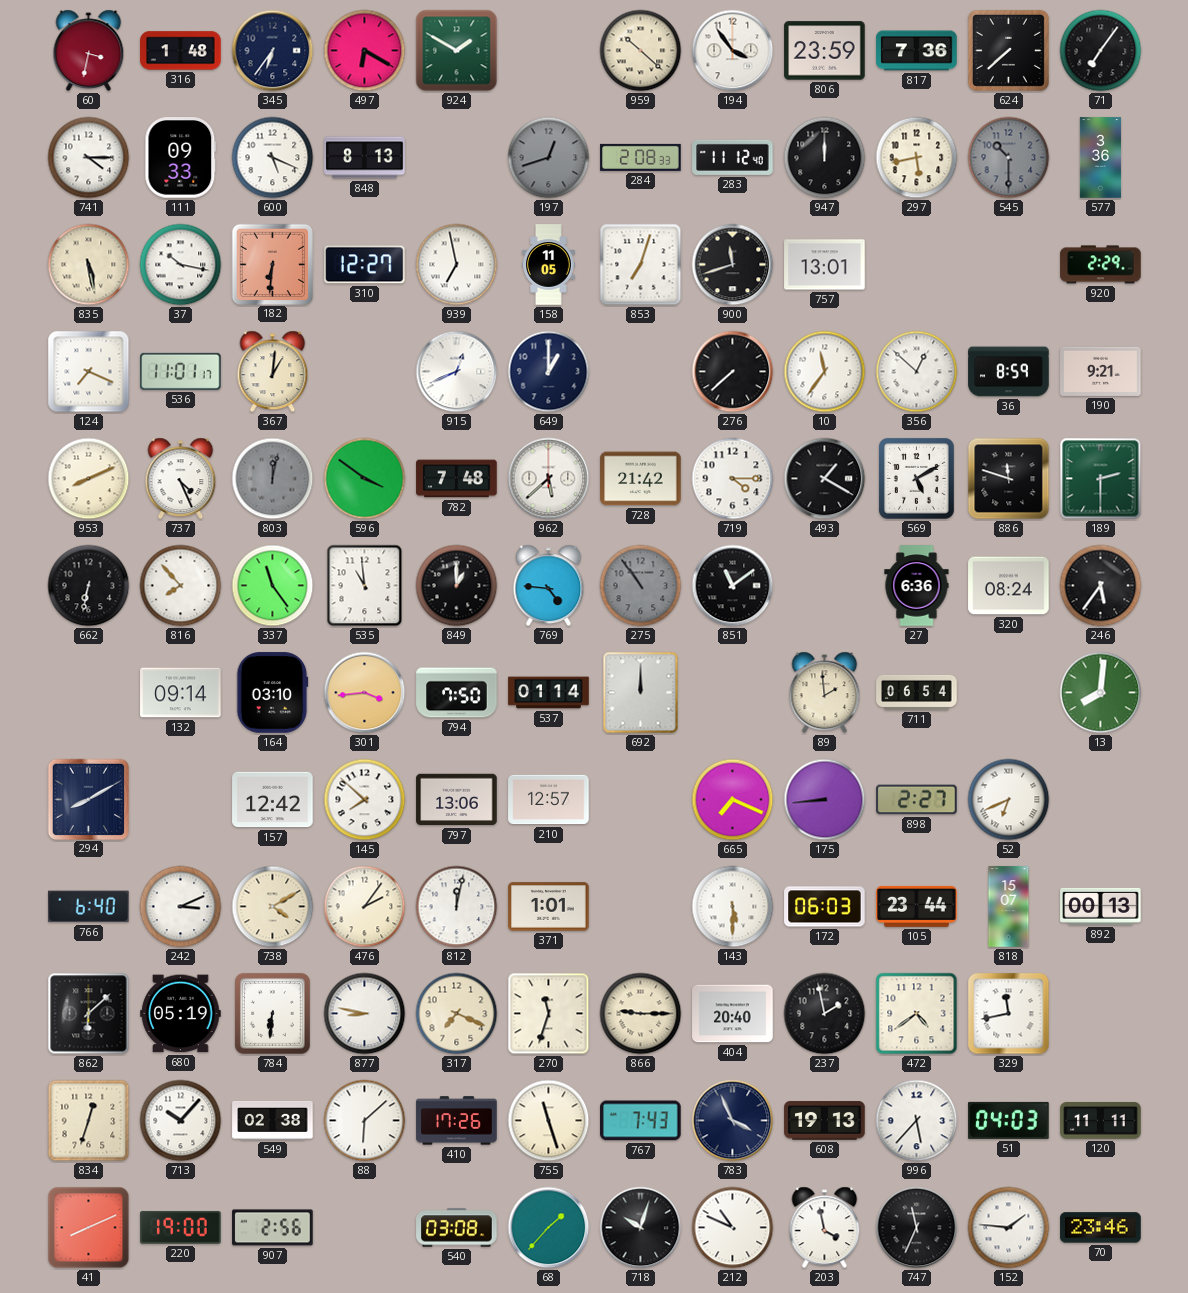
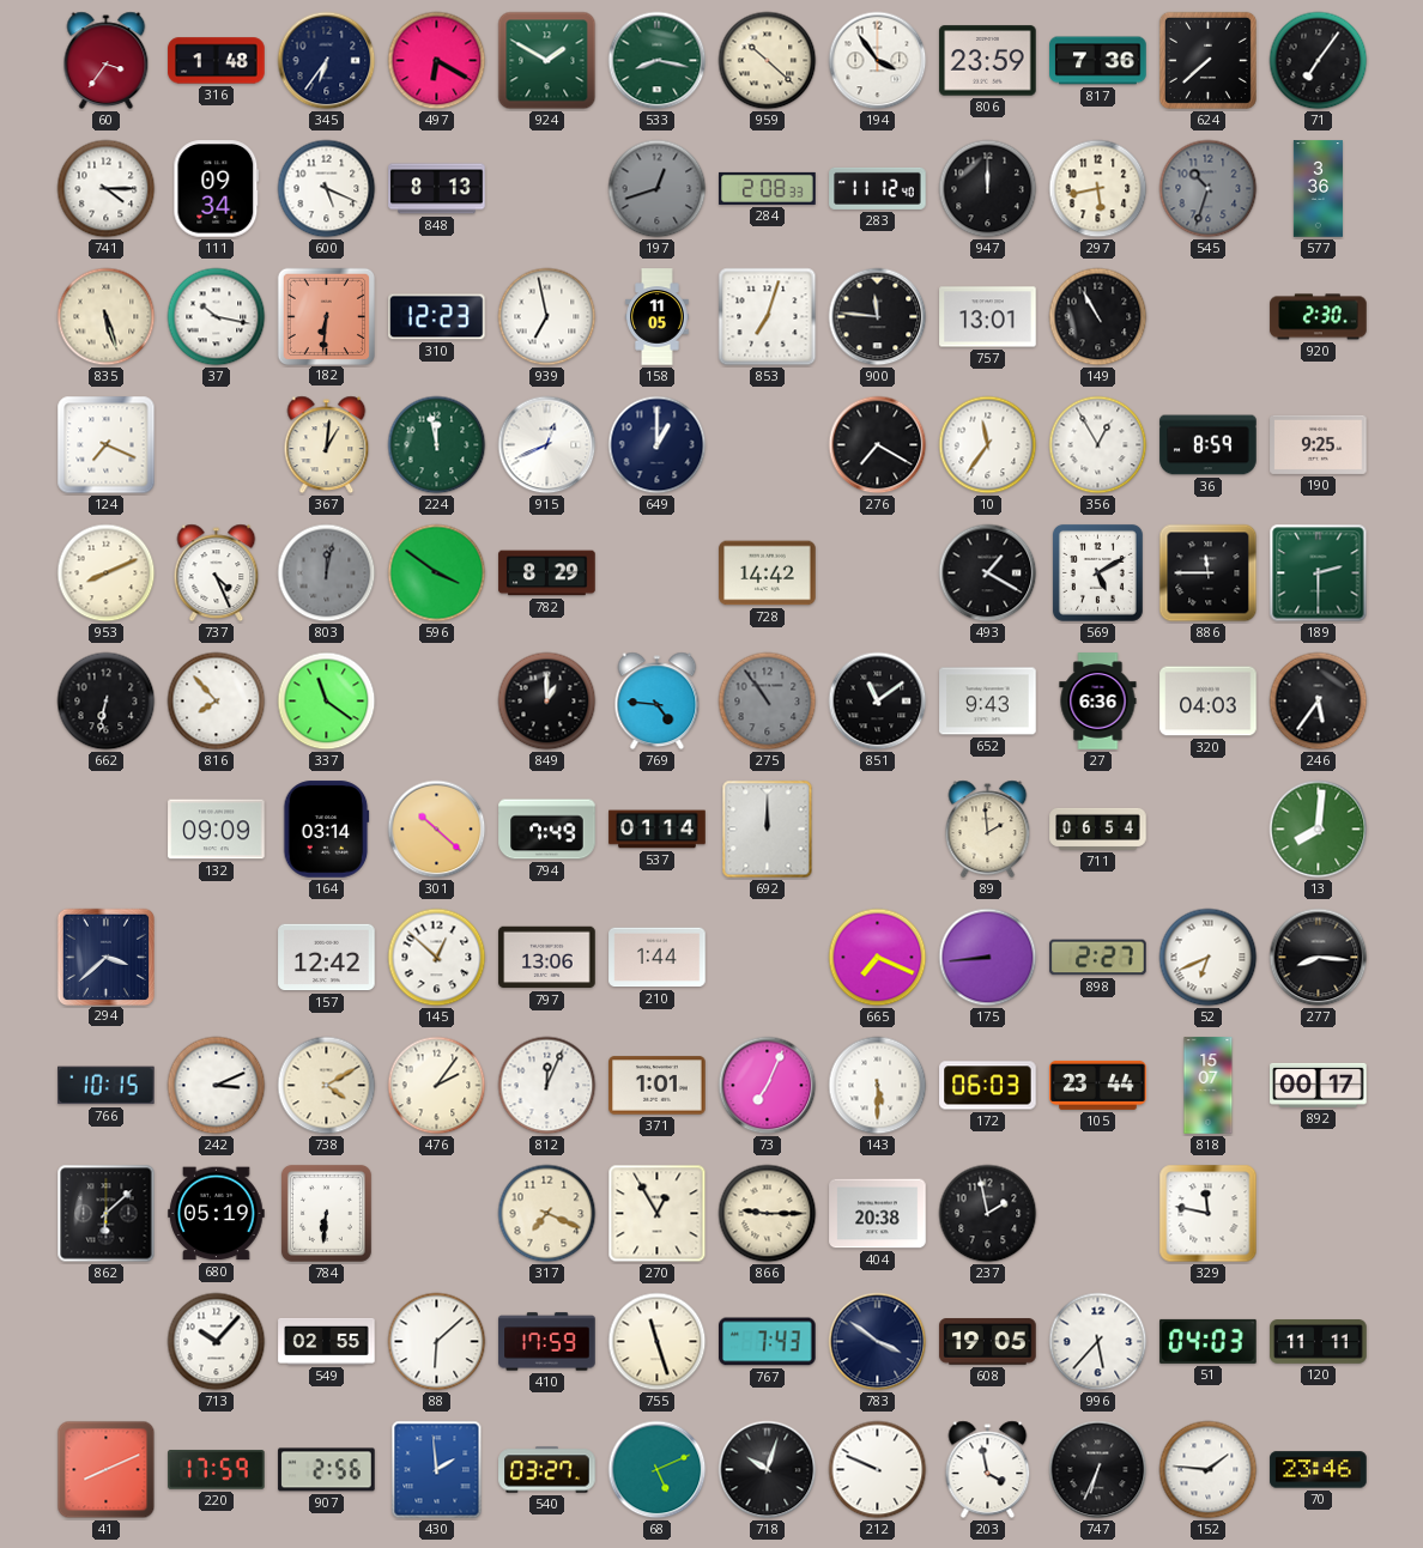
60: 3:32 -> 3:36 (107, 61)
533: none -> 8:17 (658, 61)
111: 09:33 -> 09:34 (217, 189)
545: 10:30 -> 10:33 (1209, 189)
835: 5:28 -> 5:27 (107, 317)
310: 12:27 -> 12:23 (437, 317)
900: 11:42 -> 11:46 (878, 317)
149: none -> 10:55 (1098, 317)
920: 2:29 -> 2:30 (1319, 317)
536: 11:01 -> none (181, 371)
224: none -> 11:58 (437, 445)
276: 7:38 -> 7:20 (878, 445)
356: 12:52 -> 12:55 (1098, 445)
190: 9:21 -> 9:25 (1319, 444)
782: 7:48 -> 8:29 (547, 573)
962: 5:38 -> none (549, 479)
728: 21:42 -> 14:42 (768, 573)
719: 4:15 -> none (733, 479)
886: 11:48 -> 11:45 (1209, 573)
337: 11:24 -> 11:21 (327, 702)
535: 10:59 -> none (365, 586)
652: none -> 9:43 (988, 702)
320: 08:24 -> 04:03 (1209, 702)
132: 09:14 -> 09:09 (217, 830)
164: 03:10 -> 03:14 (327, 830)
301: 3:44 -> 10:22 (437, 830)
794: 7:50 -> 7:49 (547, 830)
294: 8:10 -> 3:38 (105, 957)
145: 7:52 -> 12:52 (437, 958)
210: 12:57 -> 1:44 (658, 958)
277: none -> 8:16 (1319, 958)
766: 6:40 -> 10:15 (107, 1086)
812: 12:02 -> 12:04 (547, 1086)
73: none -> 7:04 (768, 1086)
892: 00:13 -> 00:17 (1319, 1085)
877: 8:47 -> none (365, 1014)
270: 11:33 -> 12:55 (658, 1214)
404: 20:40 -> 20:38 (878, 1214)
472: 4:39 -> none (917, 1014)
329: 11:43 -> 11:47 (1209, 1214)
834: 12:33 -> none (89, 1121)
549: 02:38 -> 02:55 (327, 1341)
410: 17:26 -> 17:59 (547, 1342)
783: 3:56 -> 3:51 (878, 1342)
608: 19:13 -> 19:05 (988, 1342)
220: 19:00 -> 17:59 (217, 1470)
430: none -> 1:59 (437, 1470)
540: 03:08 -> 03:27 (547, 1470)
68: 1:37 -> 5:11 (658, 1470)
212: 10:49 -> 9:49 (878, 1470)
747: 11:34 -> 6:34 (1098, 1470)
